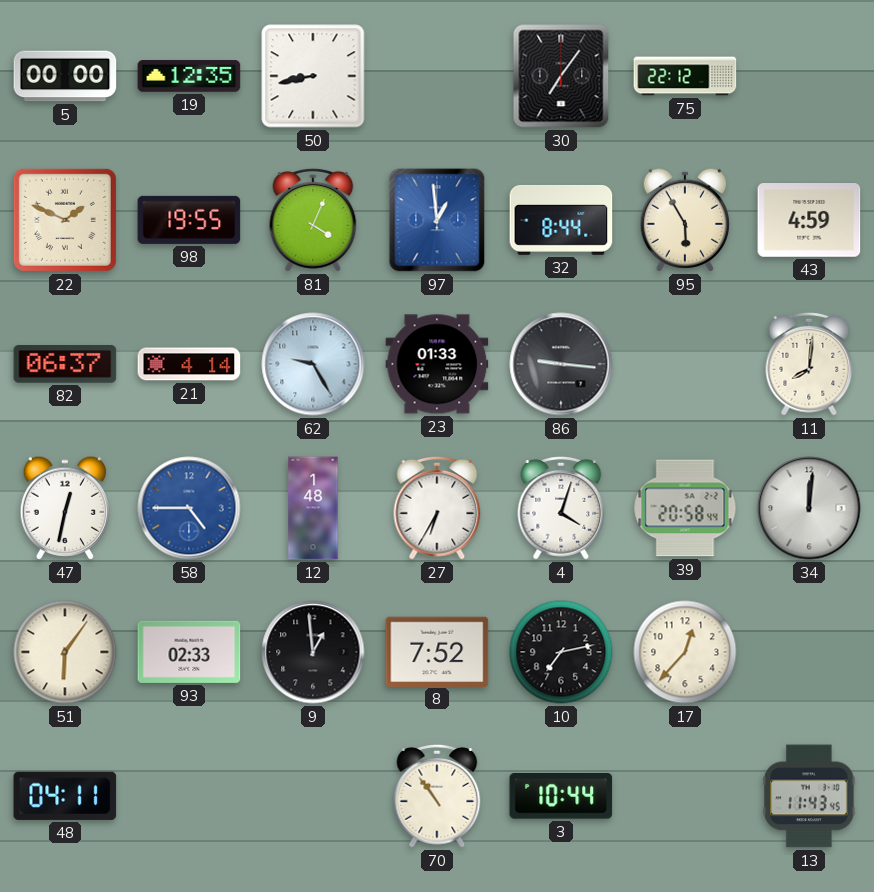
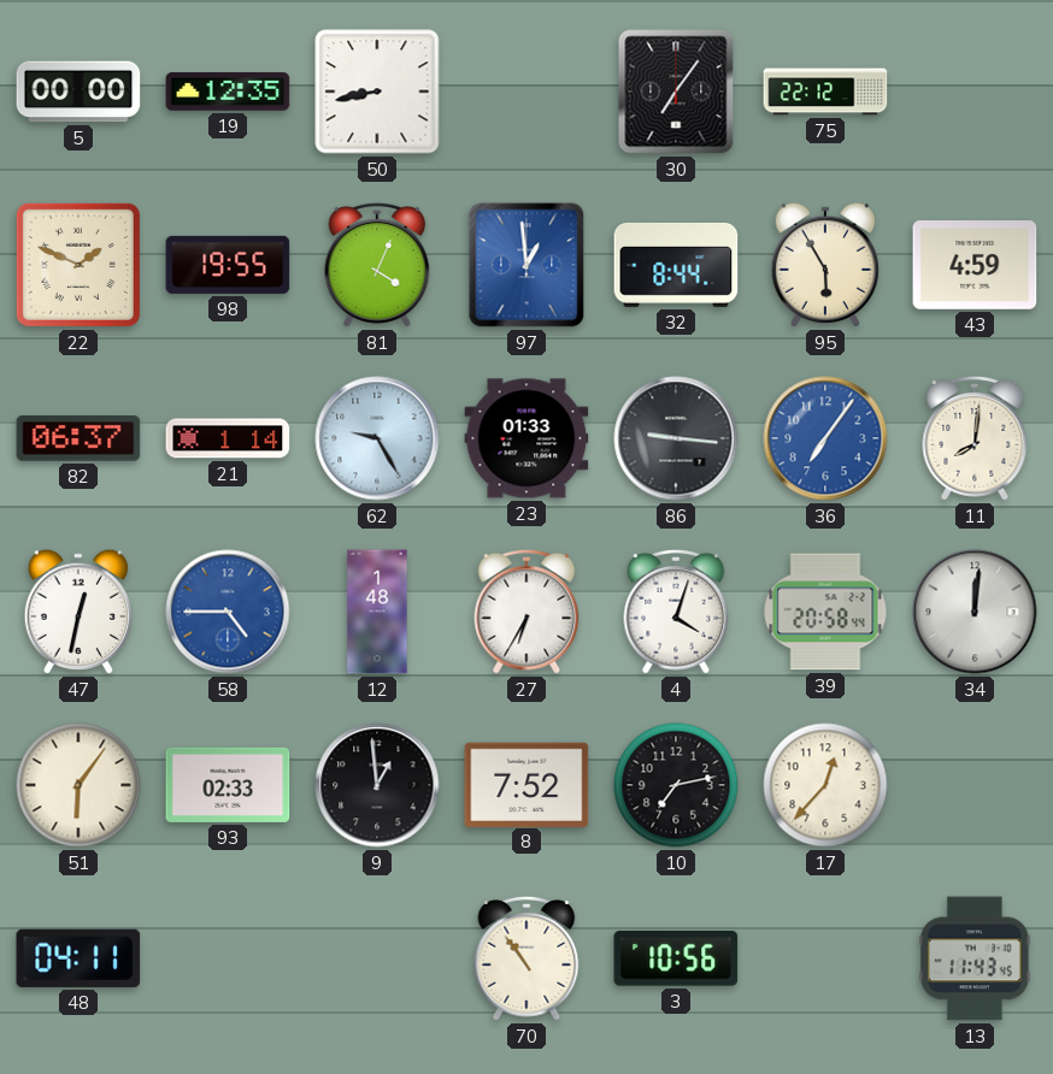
21: 4:14 -> 1:14 (228, 438)
36: none -> 7:06 (825, 438)
3: 10:44 -> 10:56 (676, 958)
